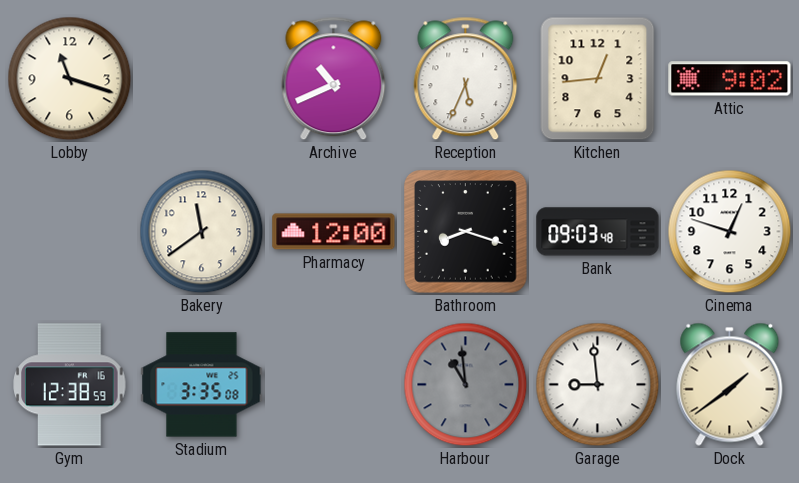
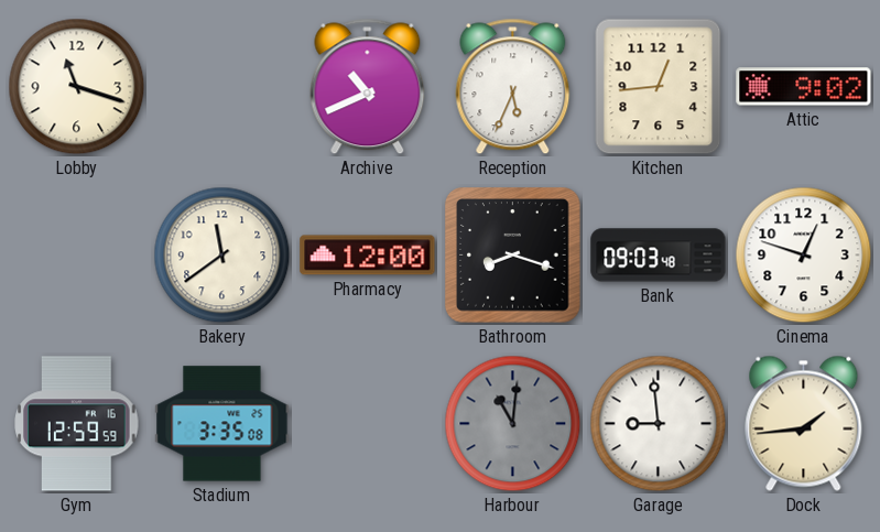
Gym: 12:38 -> 12:59 (77, 424)
Harbour: 10:59 -> 11:01 (513, 424)
Dock: 1:39 -> 1:44 (804, 423)
